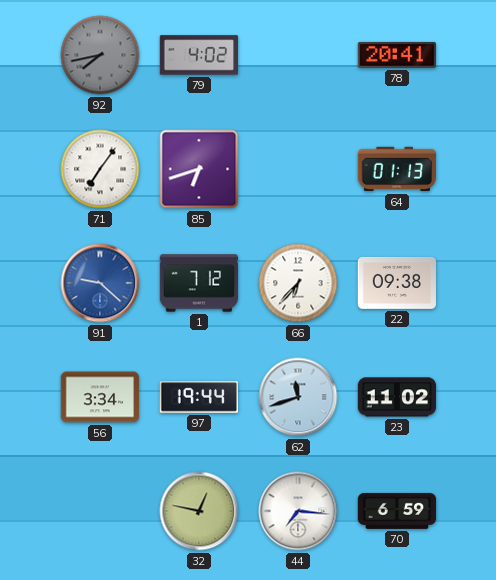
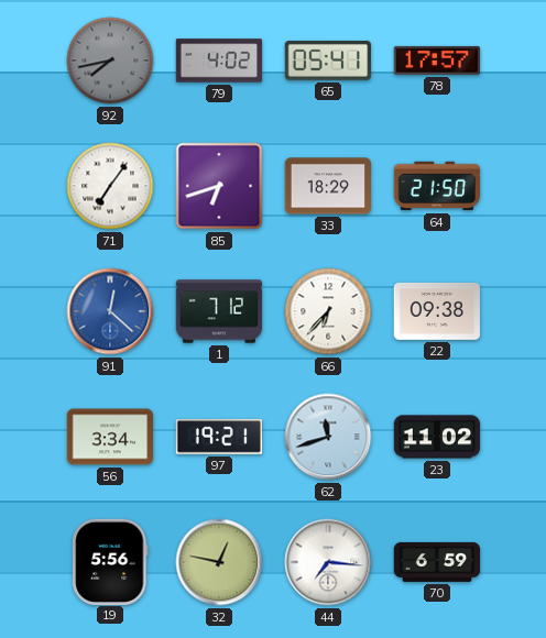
65: none -> 05:41 (327, 62)
78: 20:41 -> 17:57 (437, 61)
33: none -> 18:29 (328, 186)
64: 01:13 -> 21:50 (437, 186)
91: 9:22 -> 12:22 (110, 311)
97: 19:44 -> 19:21 (219, 437)
19: none -> 5:56 (110, 561)
